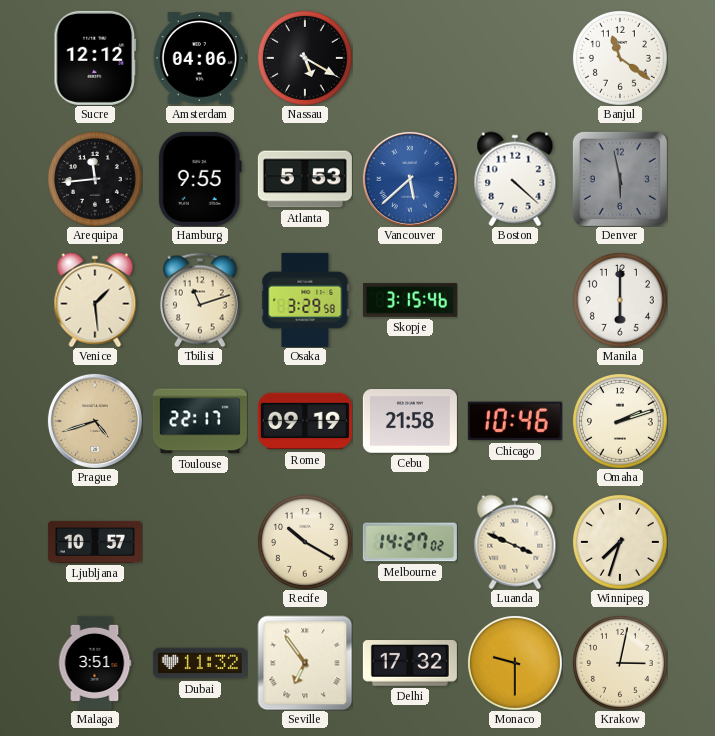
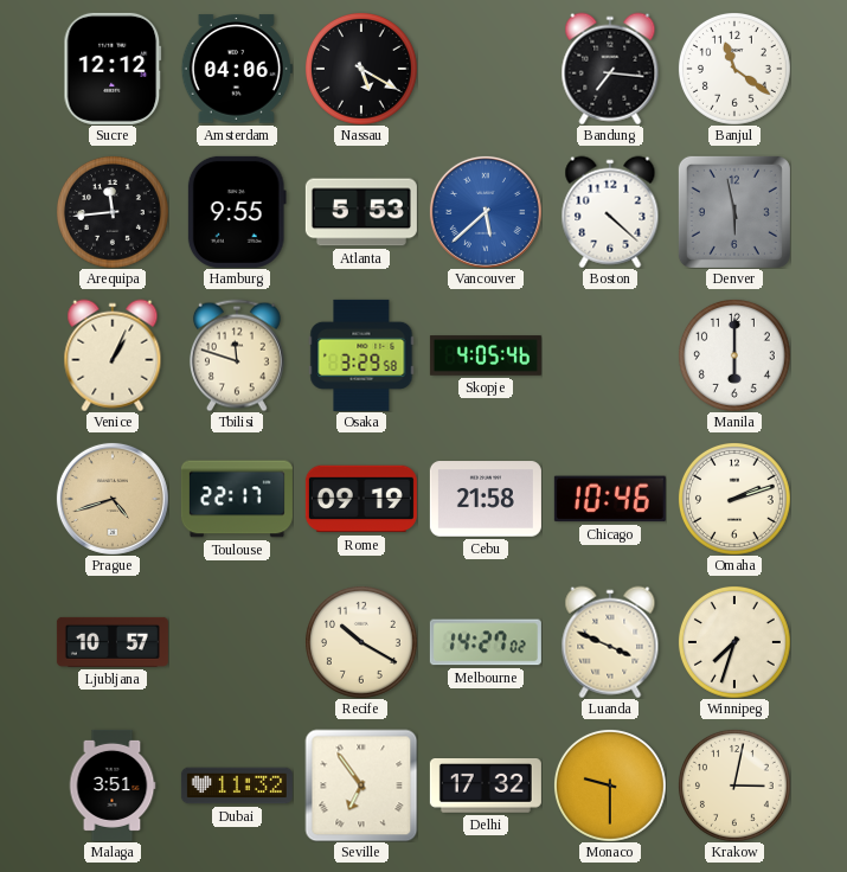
Bandung: none -> 7:16 (610, 69)
Venice: 1:29 -> 1:04 (113, 355)
Tbilisi: 11:12 -> 11:48 (237, 355)
Skopje: 3:15 -> 4:05 (486, 355)
